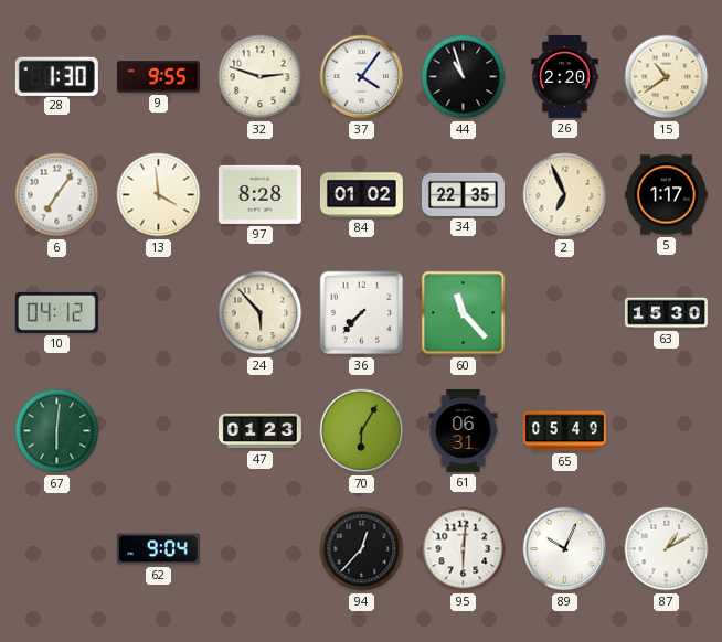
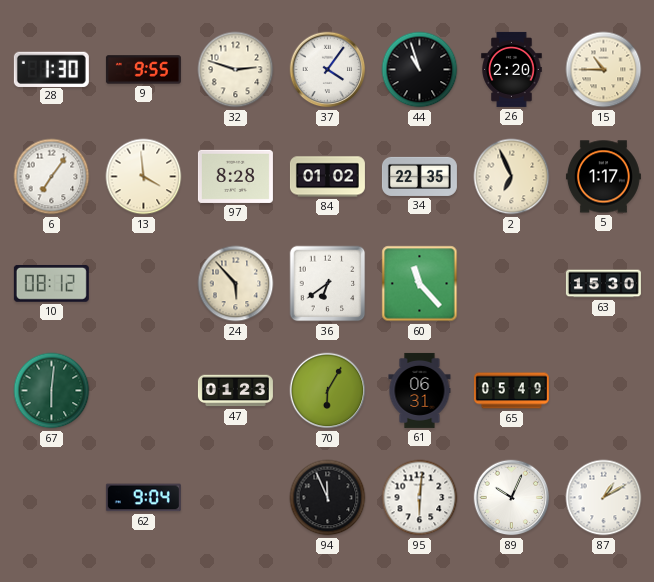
15: 10:39 -> 10:45 (604, 70)
10: 04:12 -> 08:12 (51, 283)
36: 7:37 -> 6:39 (328, 284)
94: 12:37 -> 11:56 (328, 498)
